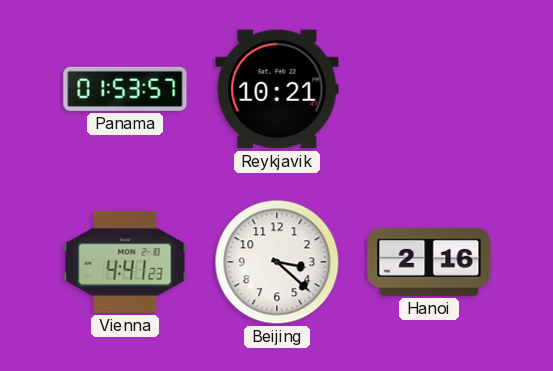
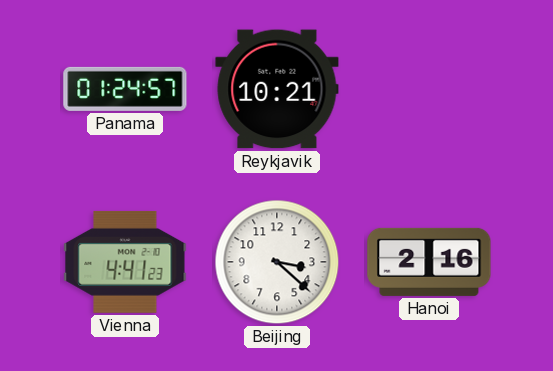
Panama: 01:53 -> 01:24 (125, 89)
